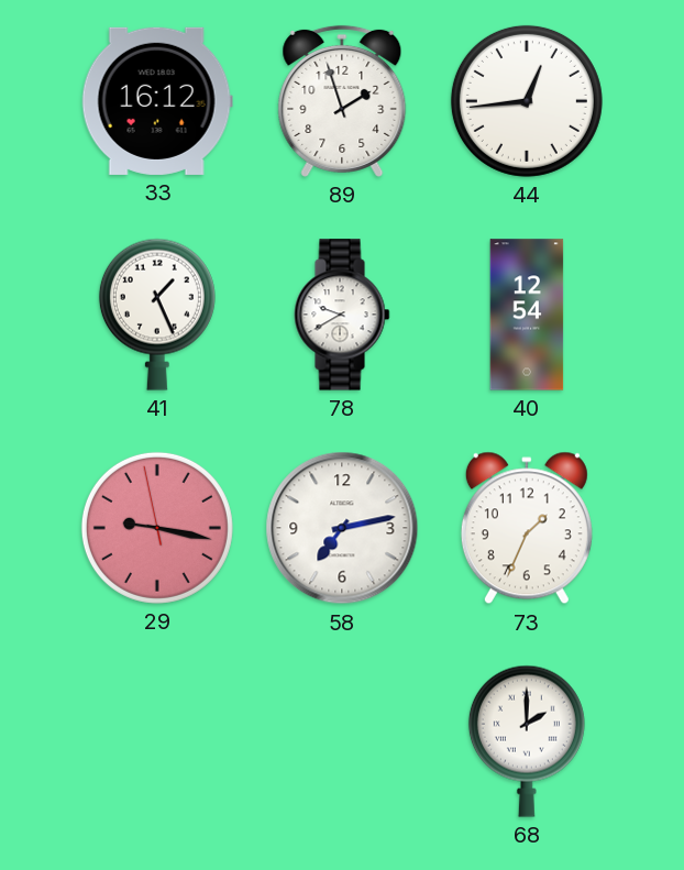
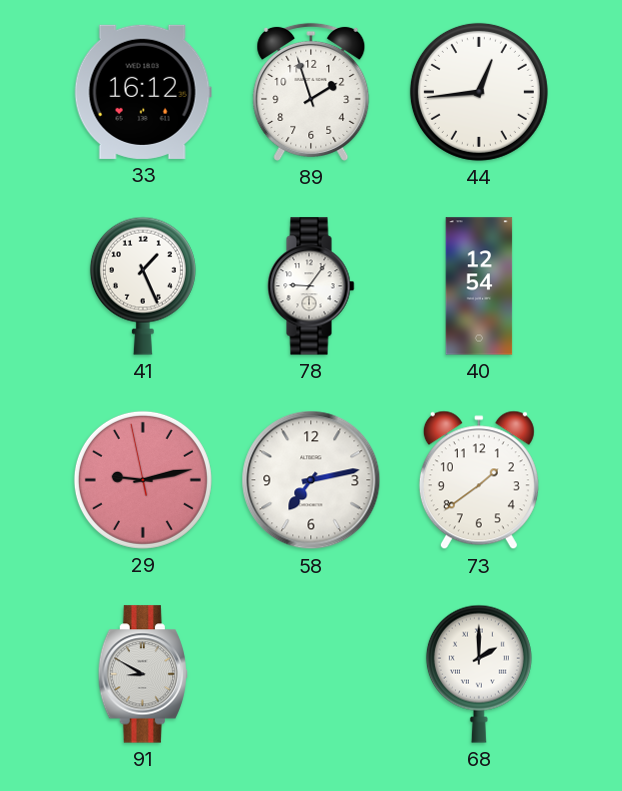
78: 9:40 -> 9:06 (311, 286)
29: 9:16 -> 9:12 (143, 480)
73: 1:34 -> 1:39 (479, 480)
91: none -> 8:50 (143, 674)
